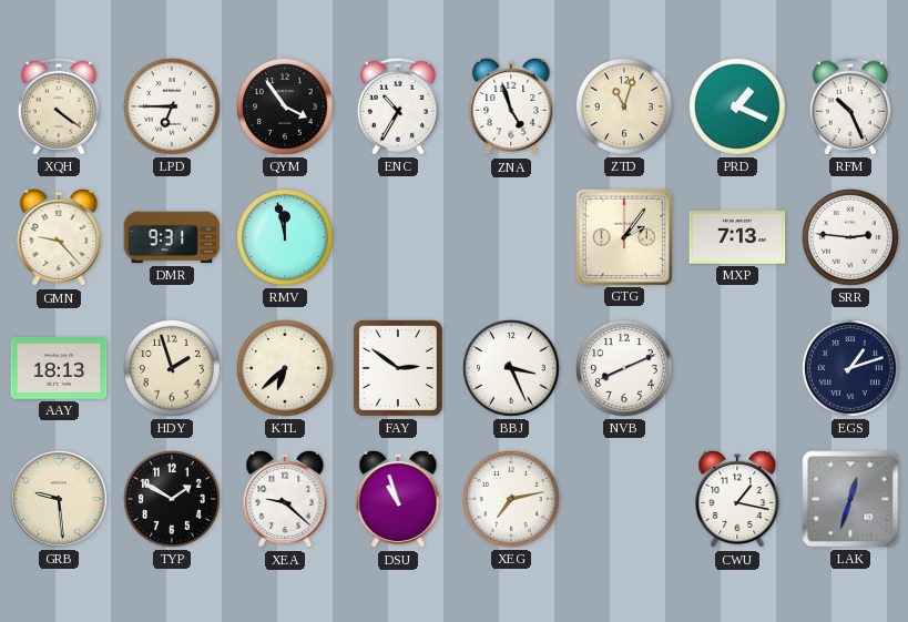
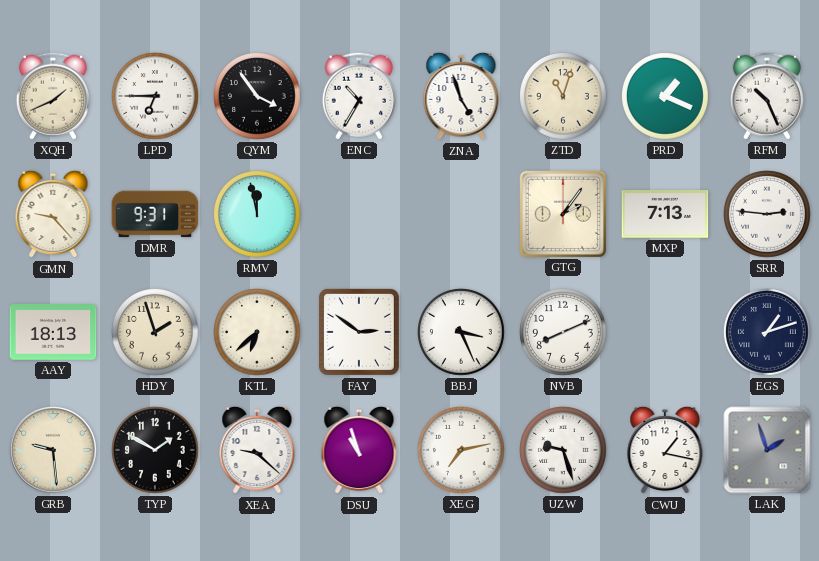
XQH: 4:21 -> 1:41 (53, 96)
UZW: none -> 9:27 (564, 451)
LAK: 12:33 -> 1:57 (767, 450)
